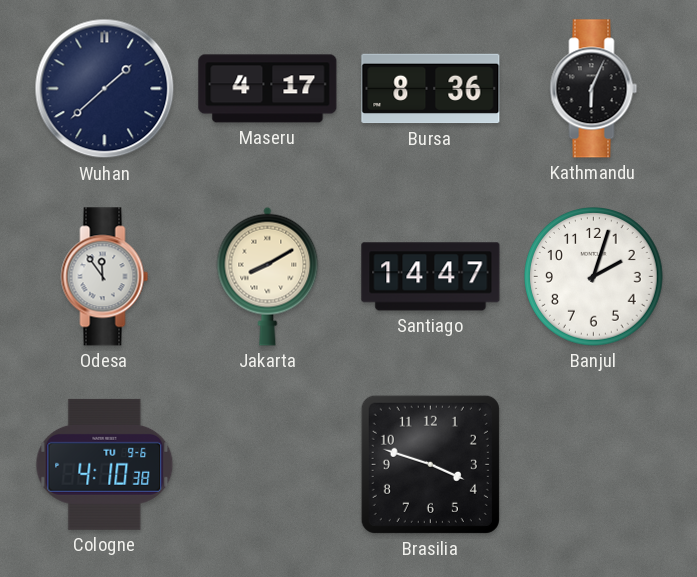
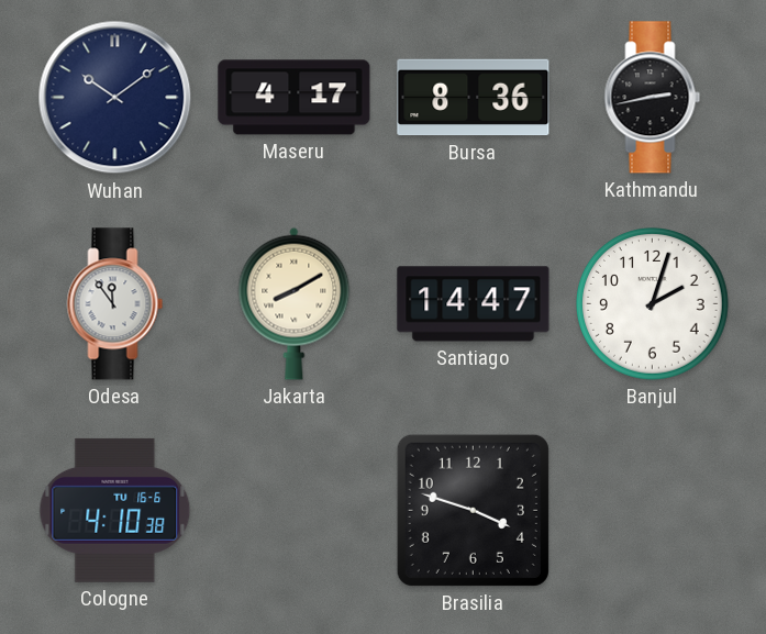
Wuhan: 1:38 -> 10:09 (115, 98)
Kathmandu: 6:04 -> 2:43 (653, 98)
Cologne date: TU 9-6 -> TU 16-6 (115, 510)
